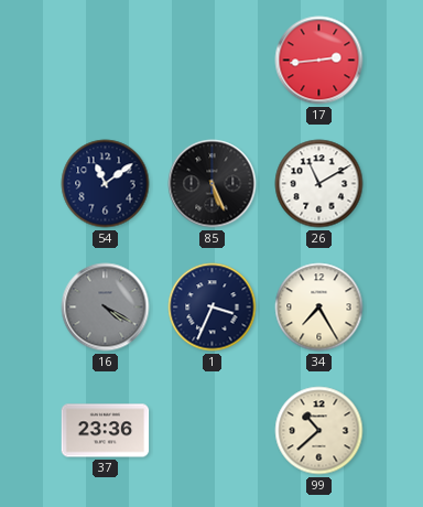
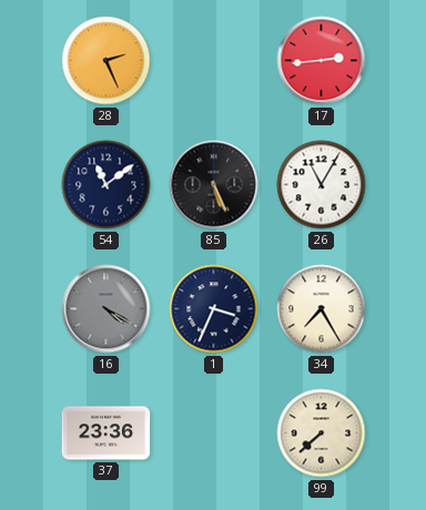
28: none -> 2:26 (106, 61)
26: 11:10 -> 11:05 (322, 185)
99: 10:38 -> 7:38 (322, 433)
